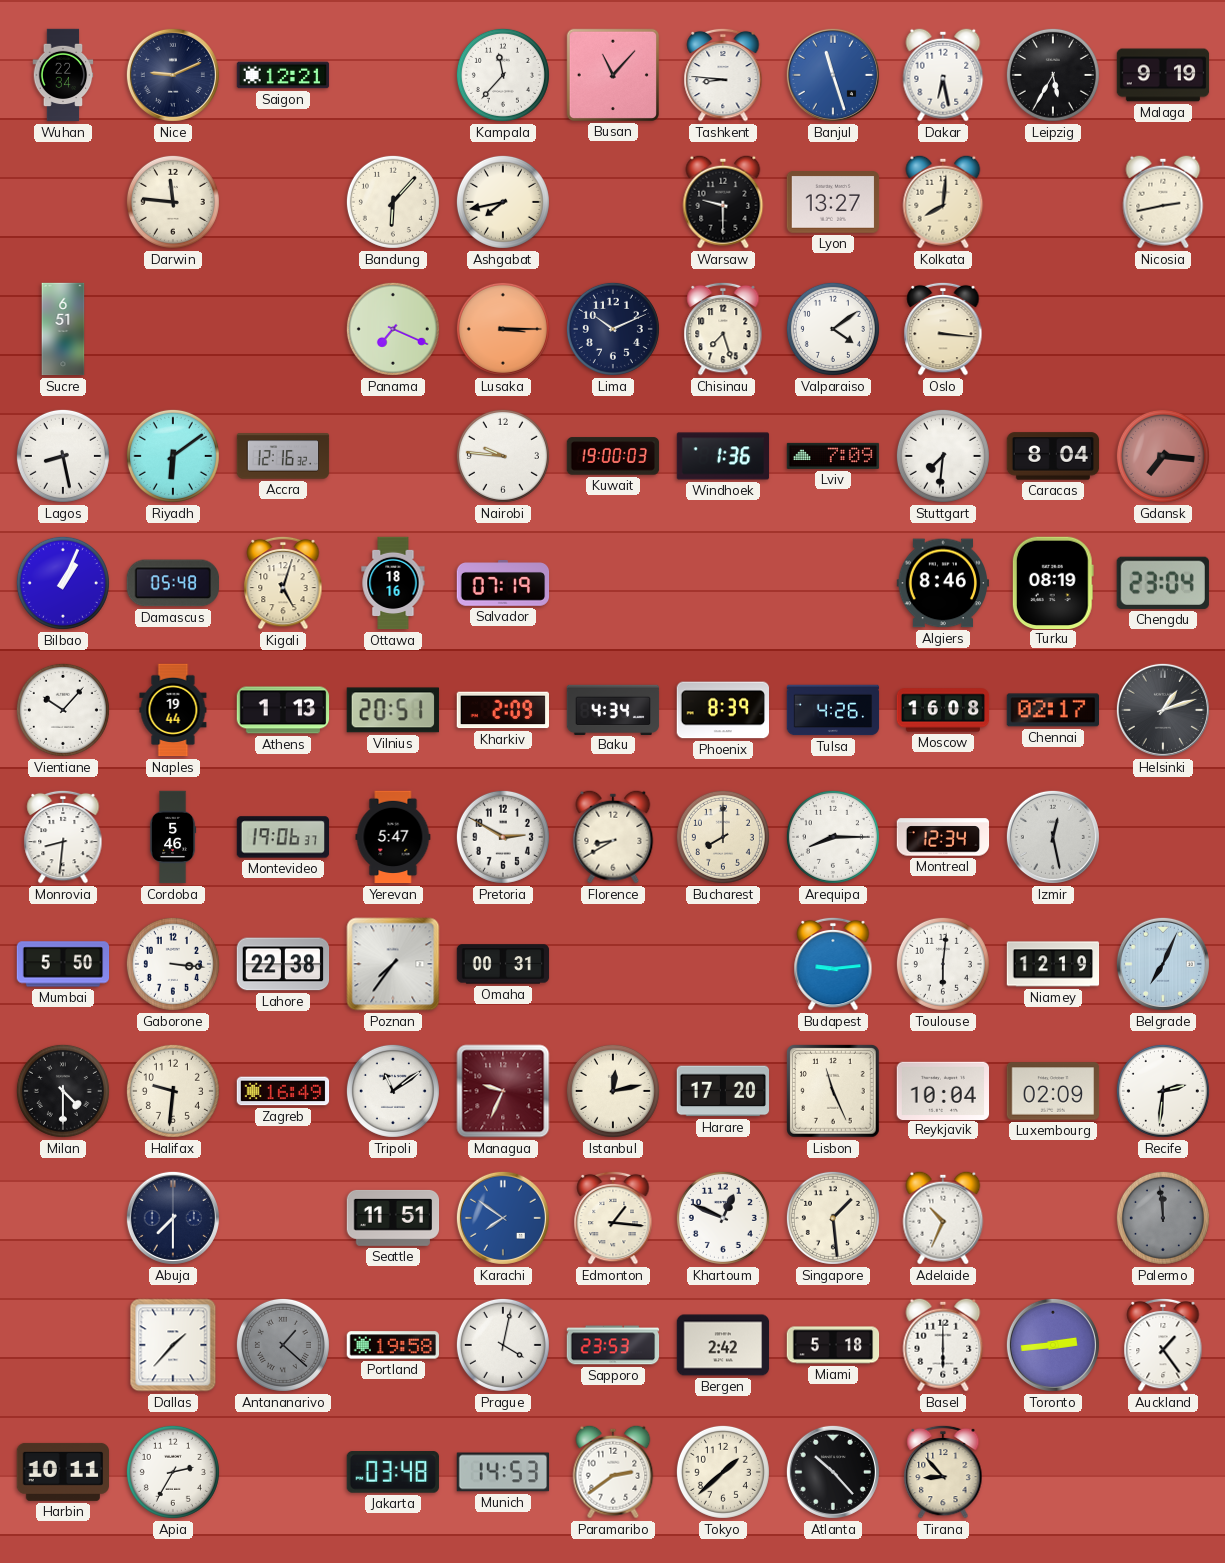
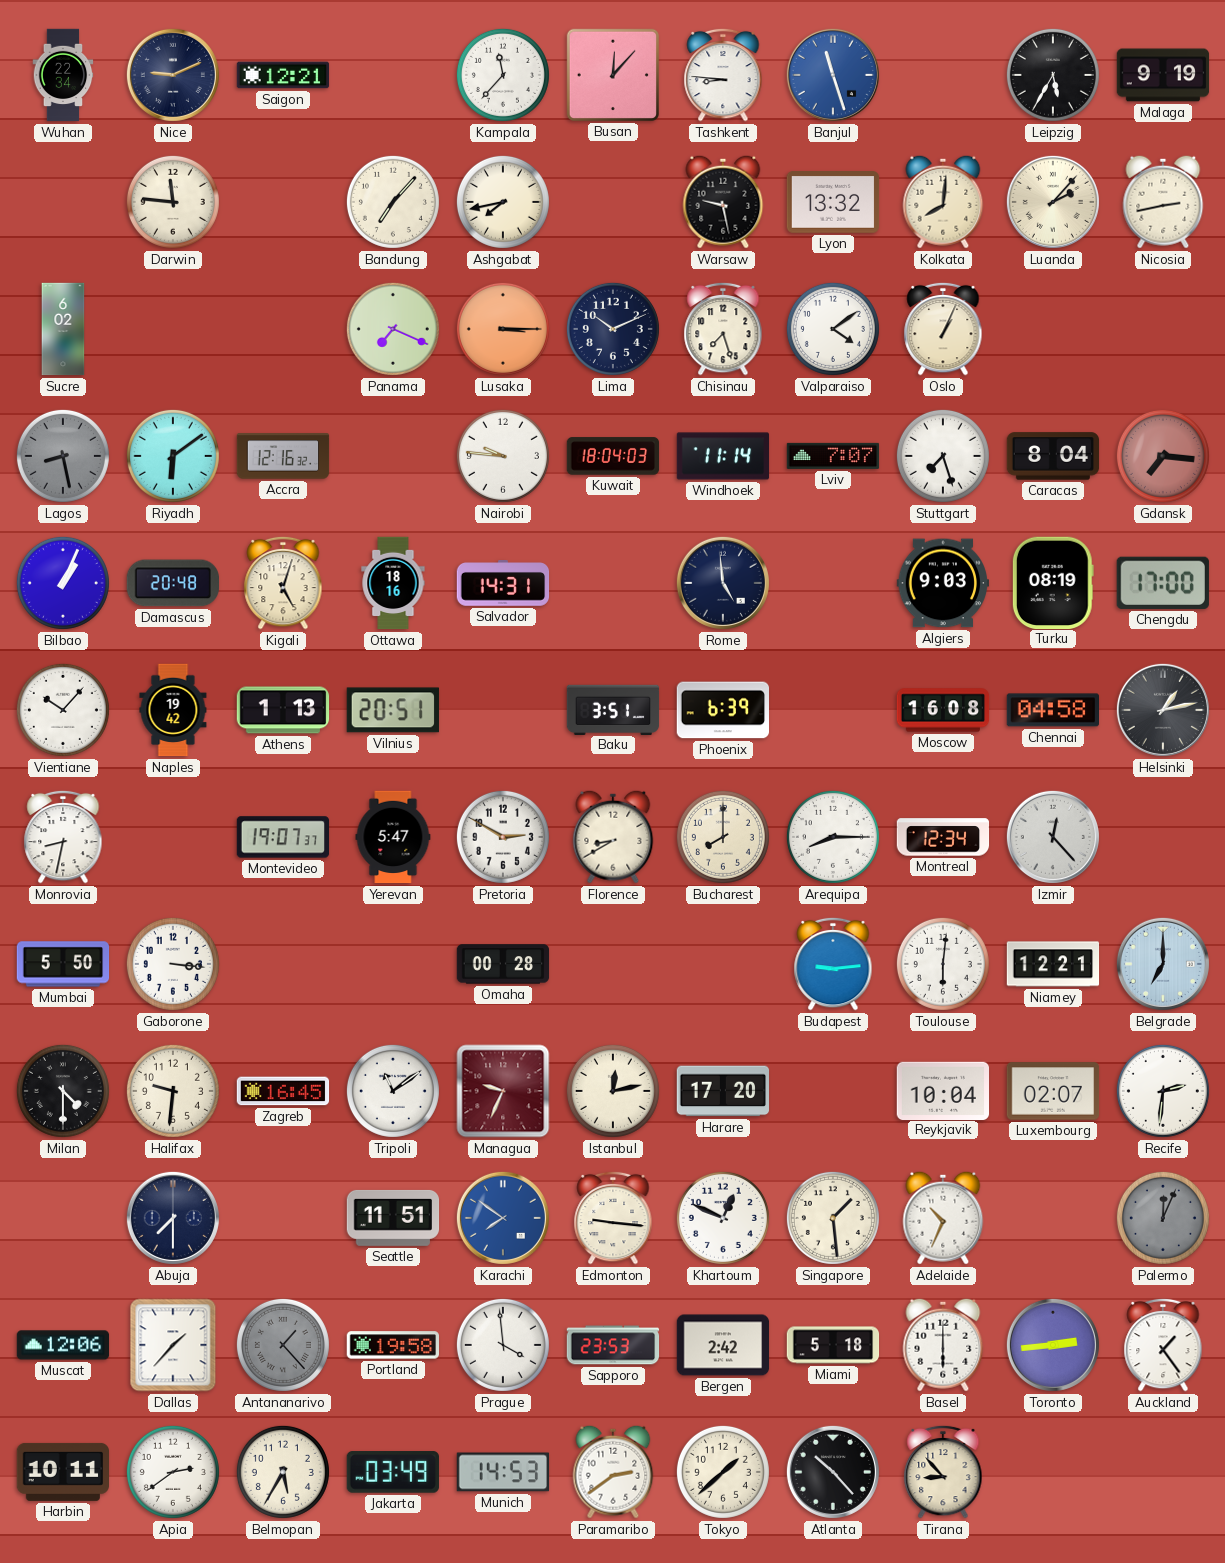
Busan: 11:07 -> 12:07 (612, 74)
Dakar: 6:28 -> none (943, 75)
Bandung: 6:07 -> 7:07 (393, 202)
Warsaw: 9:30 -> 9:28 (723, 202)
Lyon: 13:27 -> 13:32 (833, 203)
Luanda: none -> 2:07 (1053, 202)
Sucre: 6:51 -> 6:02 (63, 329)
Oslo: 3:16 -> 1:04 (943, 329)
Lagos dial: white -> grey (63, 456)
Kuwait: 19:00 -> 18:04 (613, 456)
Windhoek: 1:36 -> 11:14 (723, 456)
Lviv: 7:09 -> 7:07 (833, 456)
Stuttgart: 7:31 -> 7:27 (943, 456)
Damascus: 05:48 -> 20:48 (172, 583)
Salvador: 07:19 -> 14:31 (503, 583)
Rome: none -> 4:59 (723, 583)
Algiers: 8:46 -> 9:03 (942, 583)
Chengdu: 23:04 -> 17:00 (1163, 583)
Naples: 19:44 -> 19:42 (173, 710)
Kharkiv: 2:09 -> none (502, 710)
Baku: 4:34 -> 3:51 (613, 709)
Phoenix: 8:39 -> 6:39 (723, 710)
Tulsa: 4:26 -> none (833, 710)
Chennai: 02:17 -> 04:58 (1052, 710)
Helsinki: 1:12 -> 1:13 (1163, 710)
Monrovia: 8:31 -> 8:32 (63, 837)
Cordoba: 5:46 -> none (173, 837)
Montevideo: 19:06 -> 19:07 (283, 837)
Izmir: 12:28 -> 12:23 (1053, 837)
Lahore: 22:38 -> none (283, 964)
Poznan: 7:36 -> none (393, 964)
Omaha: 00:31 -> 00:28 (503, 964)
Niamey: 12:19 -> 12:21 (1053, 964)
Belgrade: 7:04 -> 7:00 (1163, 964)
Zagreb: 16:49 -> 16:45 (283, 1091)
Lisbon: 11:26 -> none (834, 1092)
Luxembourg: 02:09 -> 02:07 (1053, 1091)
Edmonton: 1:16 -> 9:16 (613, 1218)
Palermo: 11:59 -> 12:04 (1163, 1218)
Muscat: none -> 12:06 (63, 1345)
Antananarivo: 1:22 -> 1:23 (283, 1345)
Prague: 4:02 -> 3:59 (503, 1345)
Apia: 2:35 -> 2:39 (173, 1472)
Belmopan: none -> 5:35 (283, 1472)
Jakarta: 03:48 -> 03:49 (393, 1472)
